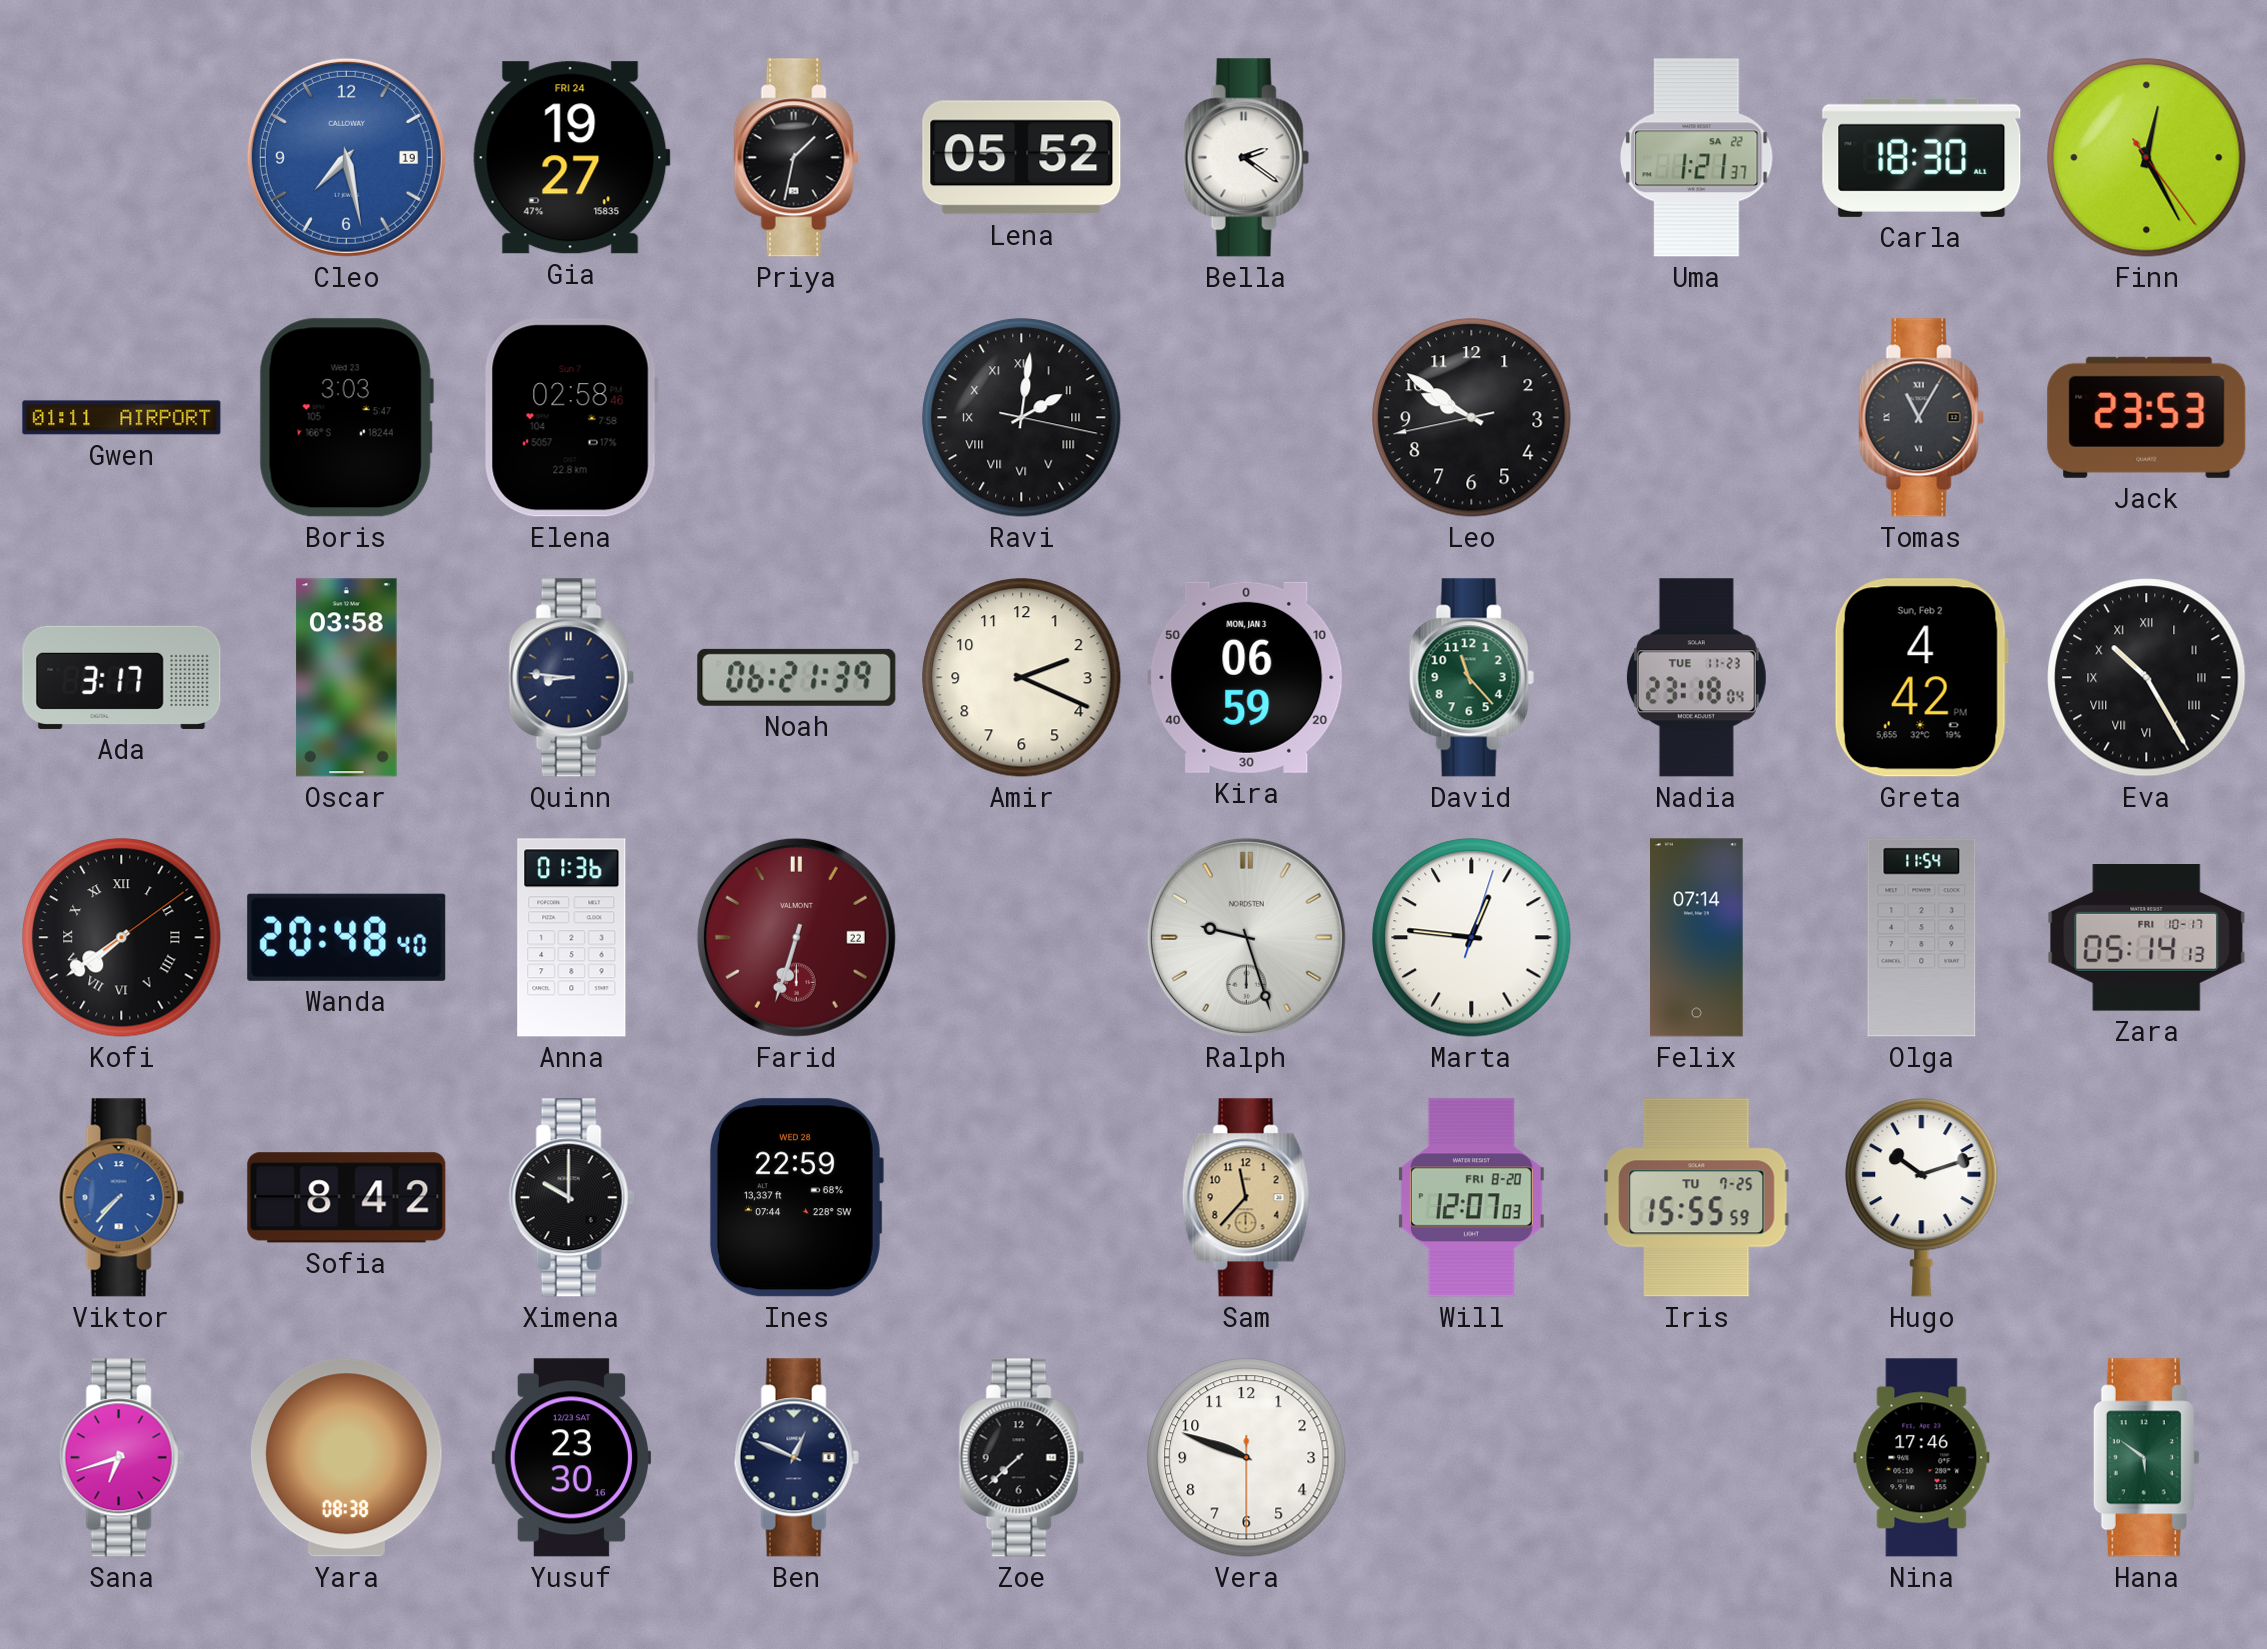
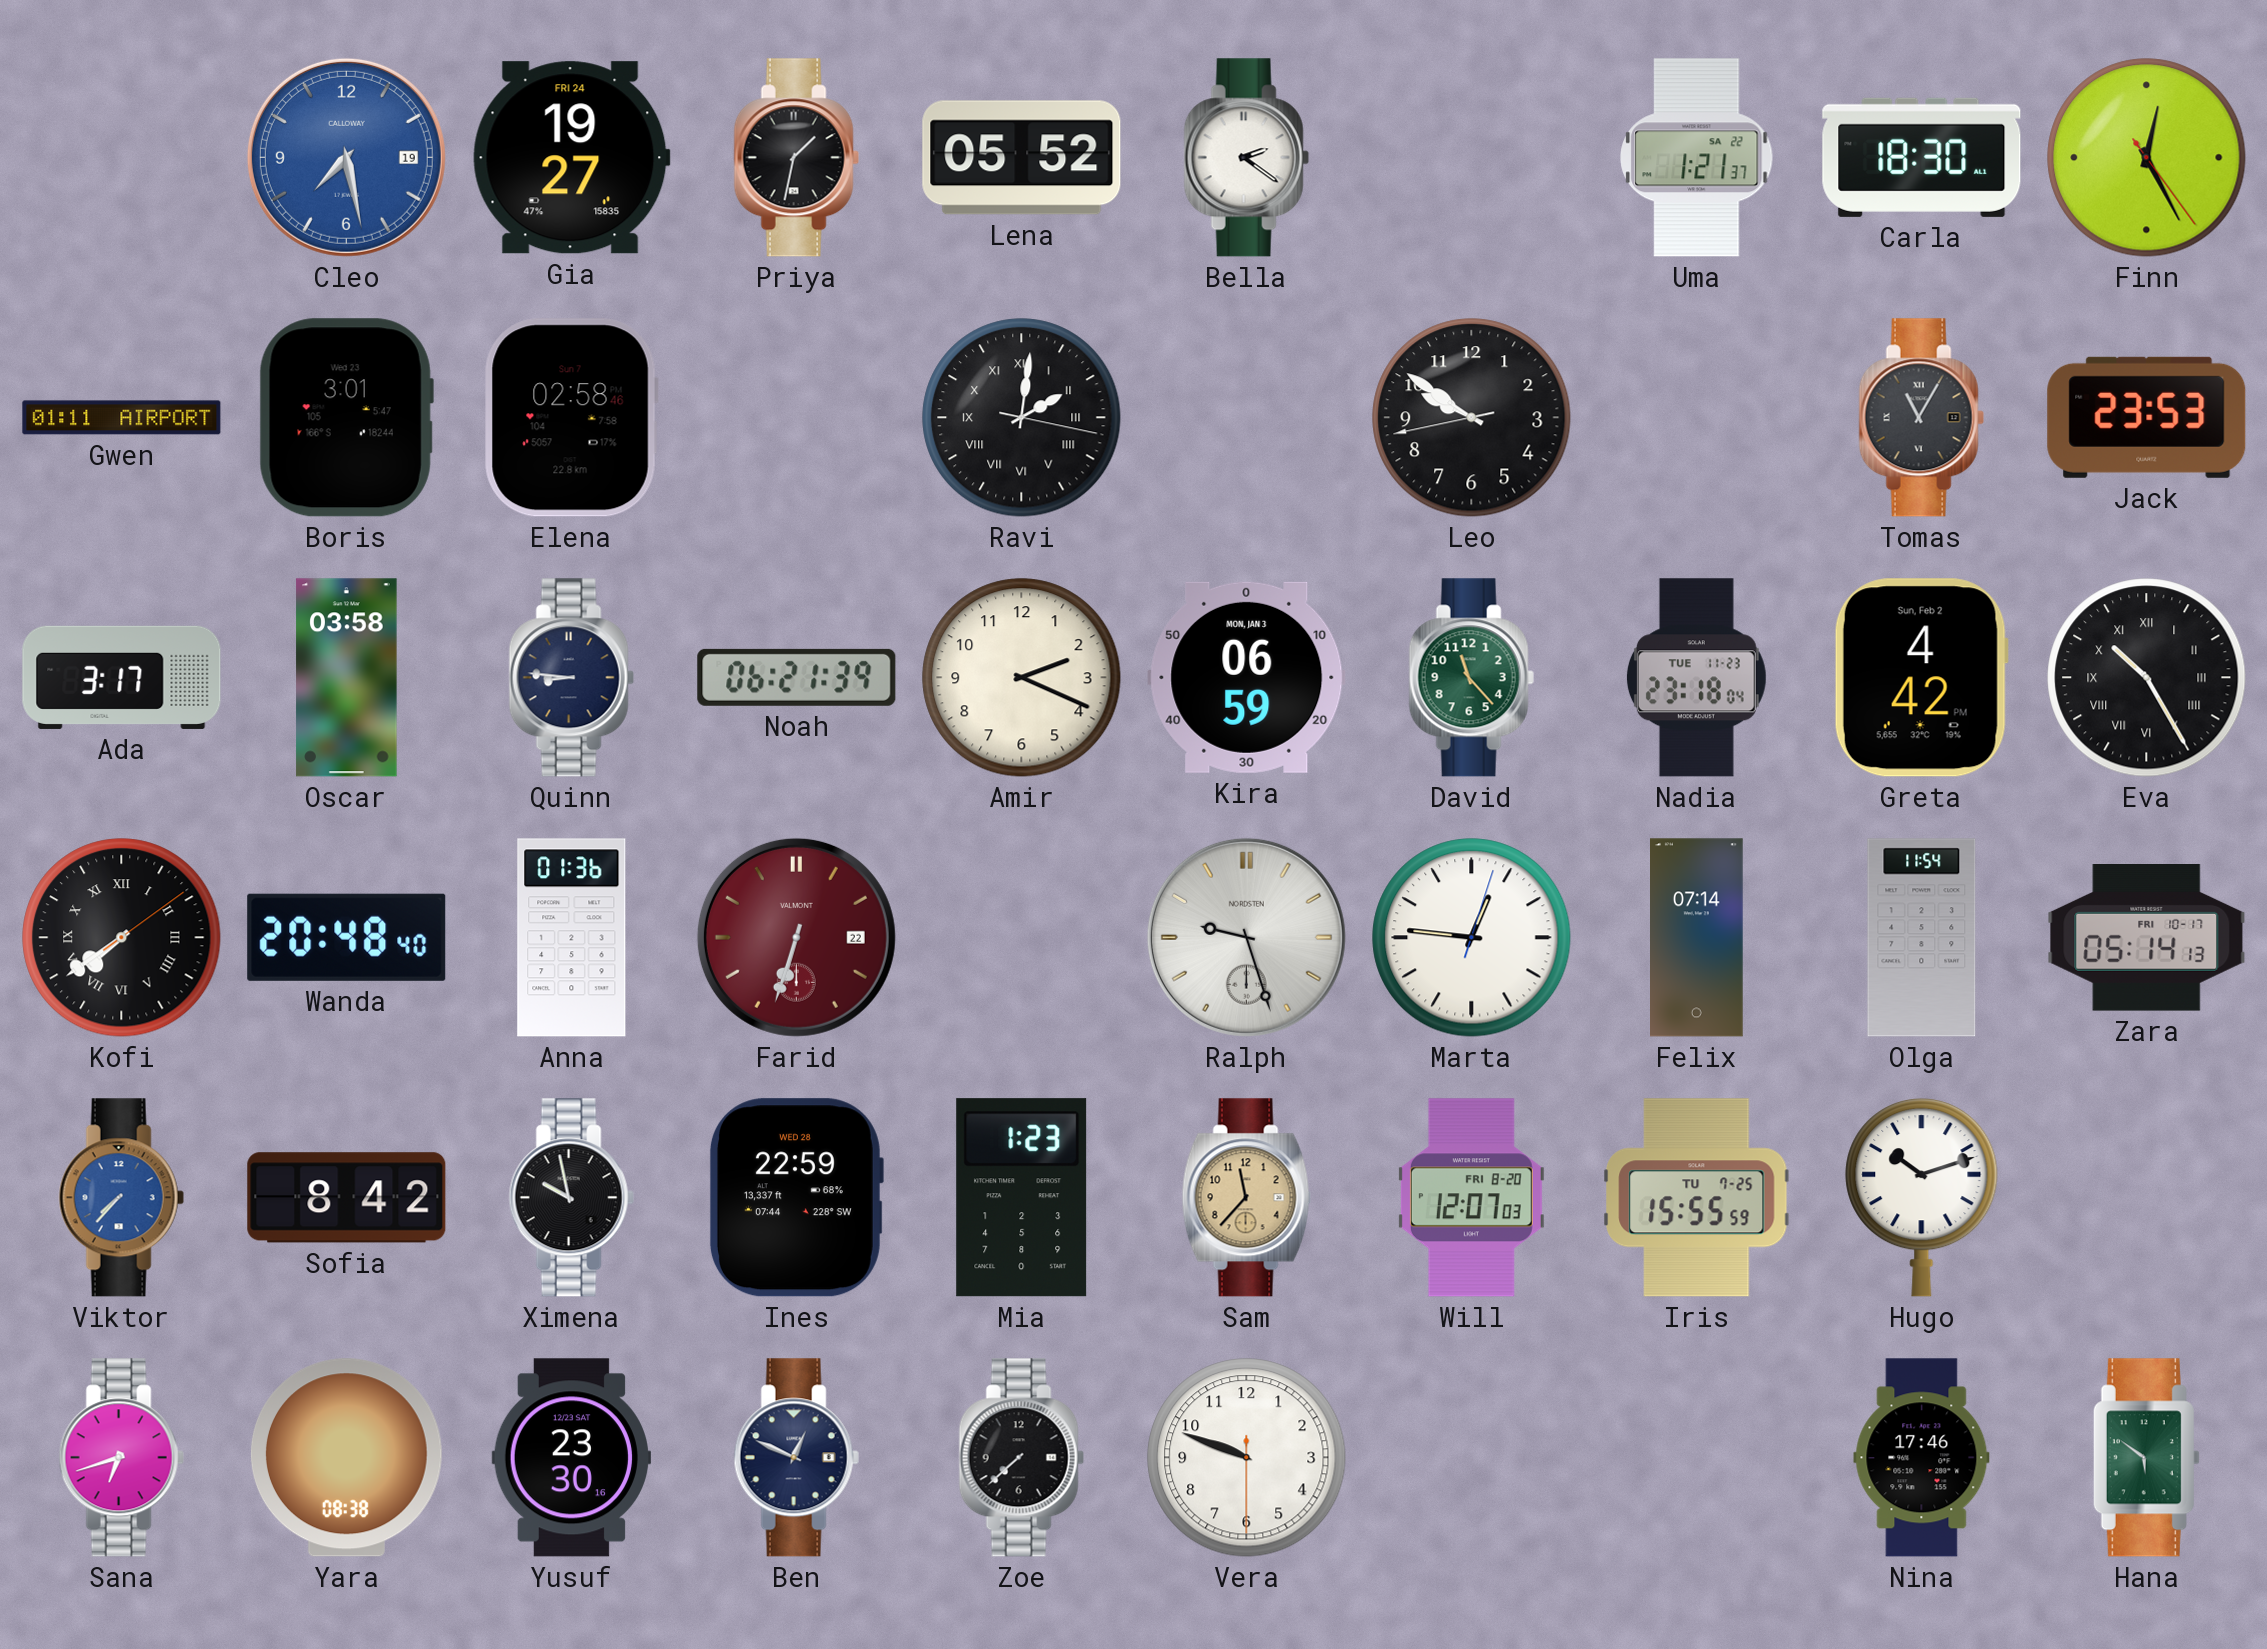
Boris: 3:03 -> 3:01 (346, 418)
Ximena: 10:00 -> 9:58 (571, 1198)
Mia: none -> 1:23 (1022, 1198)
